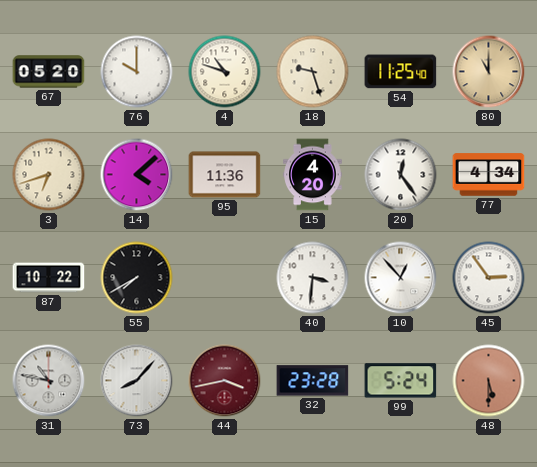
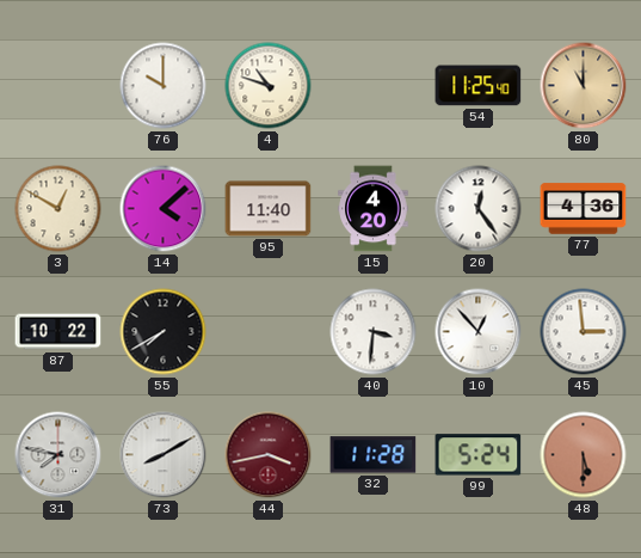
67: 05:20 -> none (49, 72)
18: 9:27 -> none (313, 72)
3: 6:42 -> 12:50 (58, 209)
95: 11:36 -> 11:40 (269, 209)
77: 4:34 -> 4:36 (584, 209)
45: 2:54 -> 2:59 (584, 332)
31: 10:47 -> 7:47 (58, 455)
73: 8:07 -> 8:10 (164, 455)
32: 23:28 -> 11:28 (374, 455)
